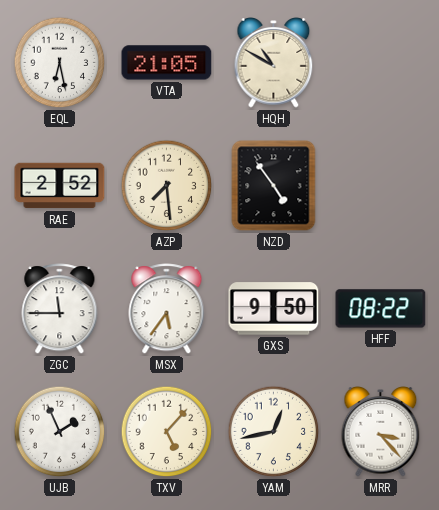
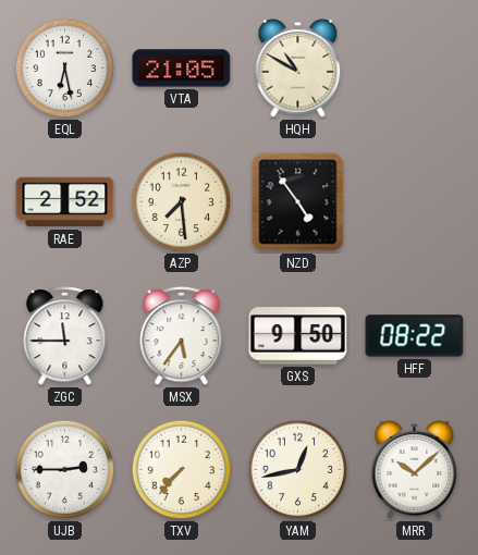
UJB: 1:56 -> 2:45 (65, 470)
TXV: 5:07 -> 7:37 (182, 470)
MRR: 3:23 -> 10:08 (415, 470)
